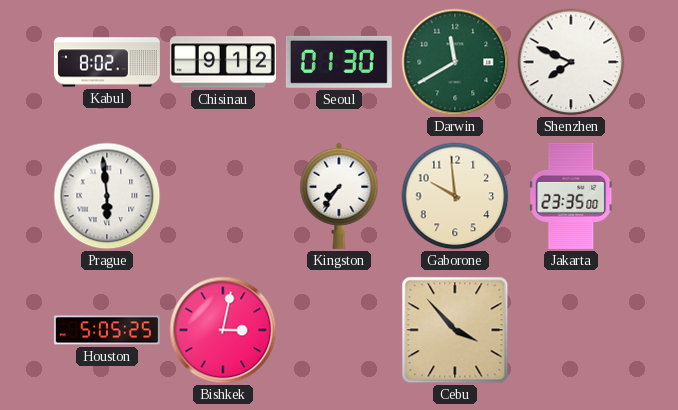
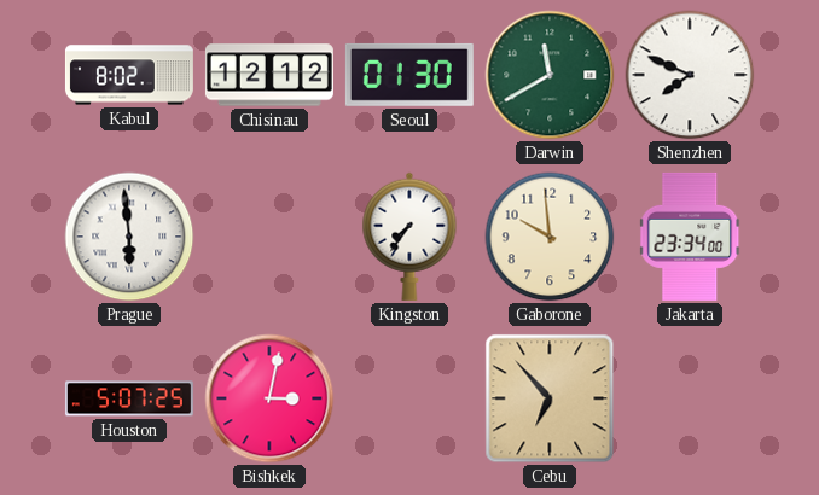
Chisinau: 9:12 -> 12:12 (269, 75)
Jakarta: 23:35 -> 23:34 (691, 237)
Houston: 5:05 -> 5:07 (129, 398)
Cebu: 3:53 -> 6:53 (550, 398)
